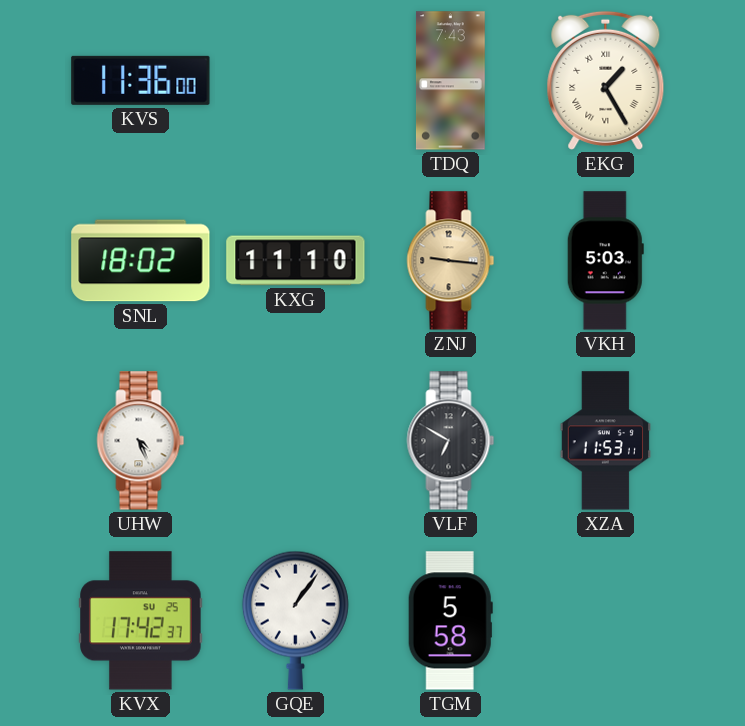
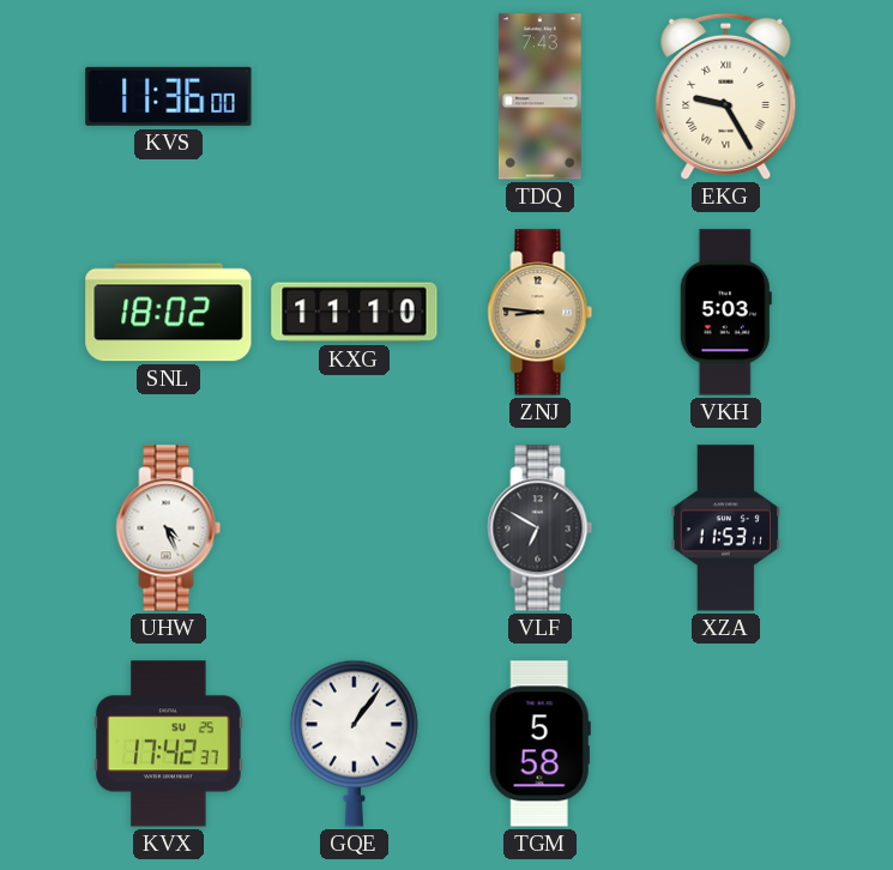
EKG: 1:25 -> 9:25 (726, 96)
ZNJ: 9:16 -> 8:46 (541, 313)
